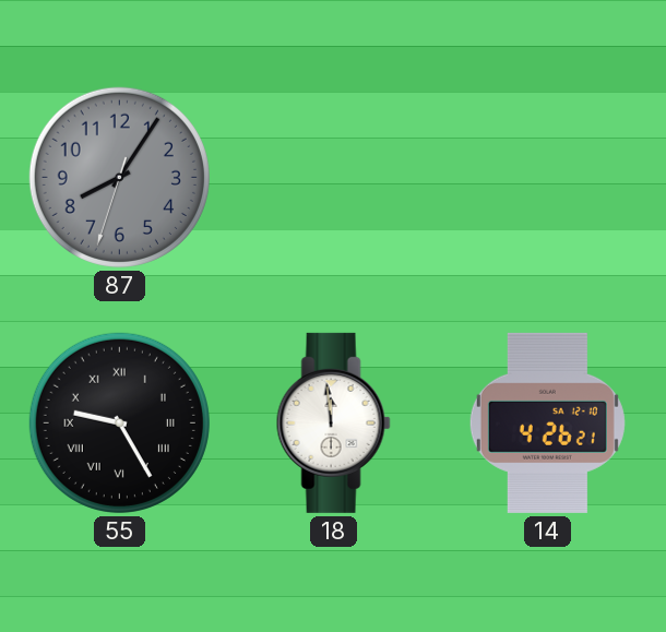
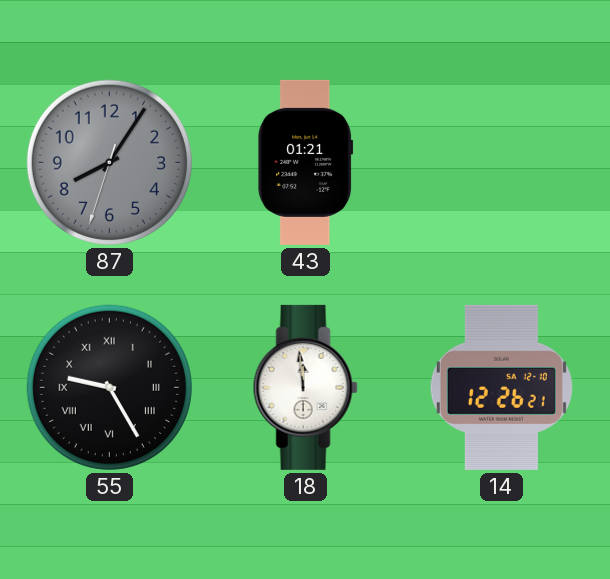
43: none -> 01:21 (306, 162)
14: 4:26 -> 12:26 (501, 387)
